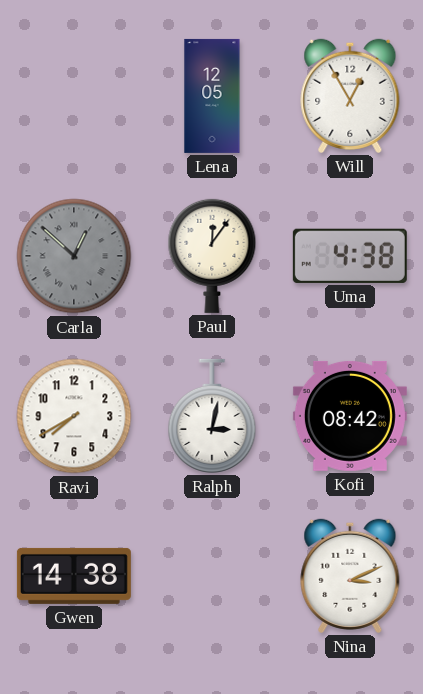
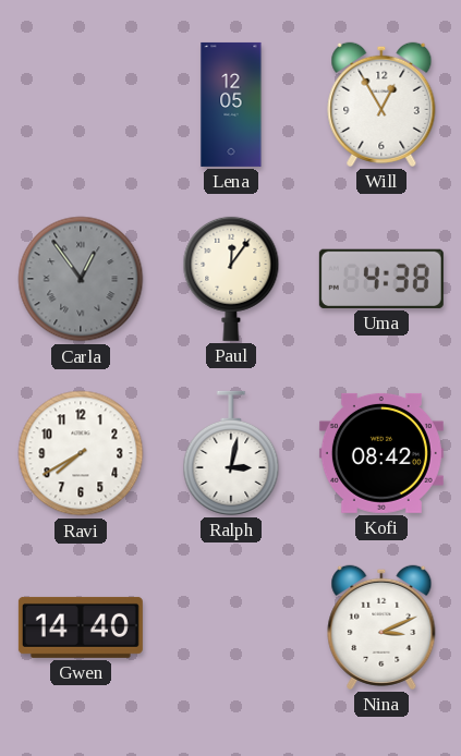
Carla: 12:52 -> 12:54 (81, 279)
Gwen: 14:38 -> 14:40 (81, 627)
